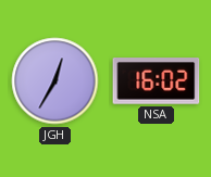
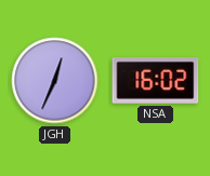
JGH: 12:35 -> 12:34 (55, 81)
